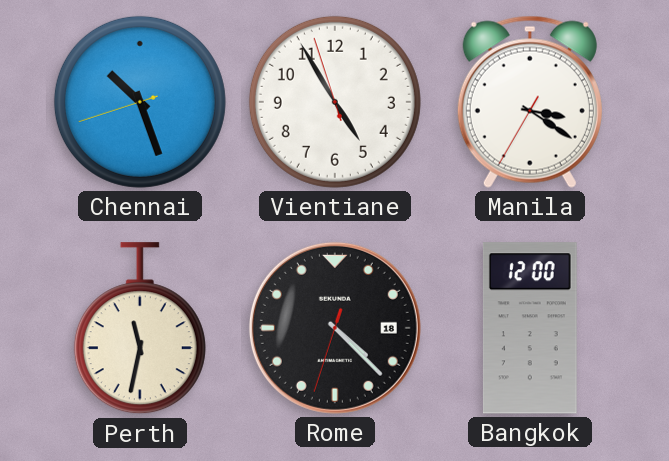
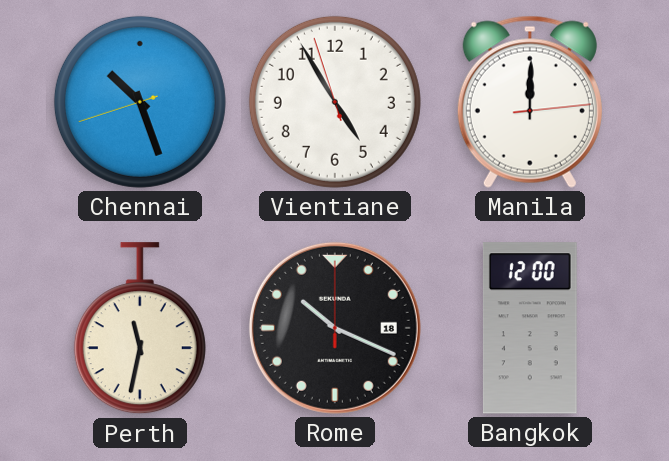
Manila: 3:20 -> 12:00 (530, 102)
Rome: 4:22 -> 10:19 (335, 328)
